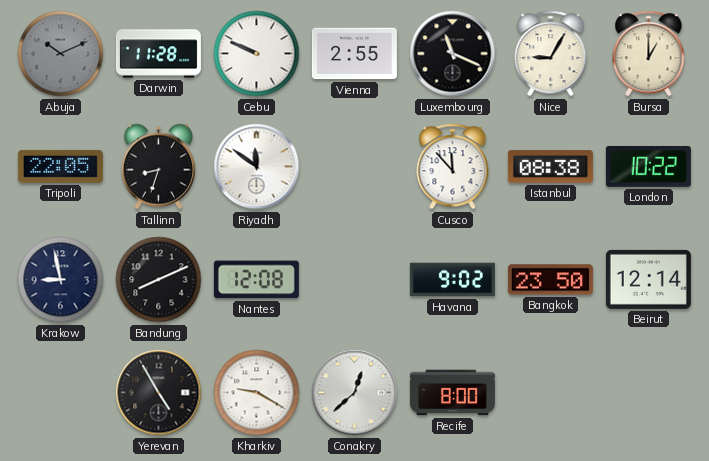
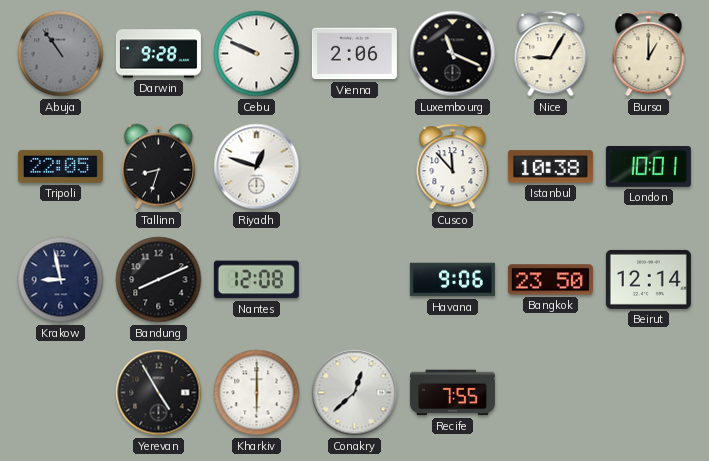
Abuja: 10:11 -> 10:54 (61, 54)
Darwin: 11:28 -> 9:28 (158, 54)
Vienna: 2:55 -> 2:06 (354, 54)
Riyadh: 11:51 -> 12:48 (257, 167)
Istanbul: 08:38 -> 10:38 (550, 167)
London: 10:22 -> 10:01 (648, 166)
Havana: 9:02 -> 9:06 (452, 280)
Kharkiv: 9:20 -> 6:00 (257, 393)
Recife: 8:00 -> 7:55 (452, 393)
